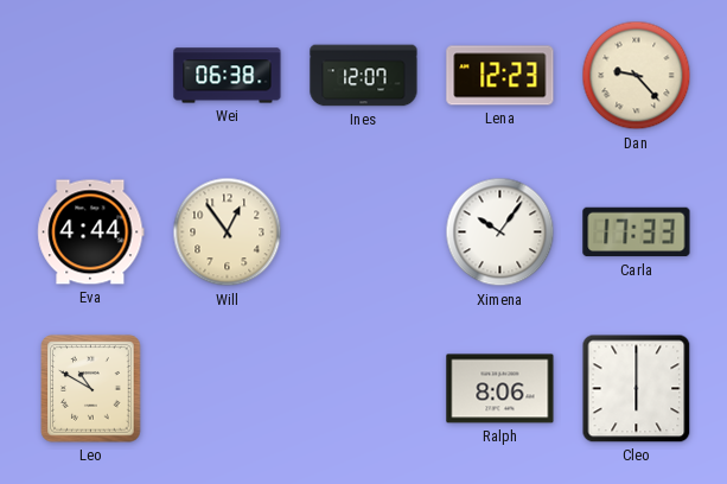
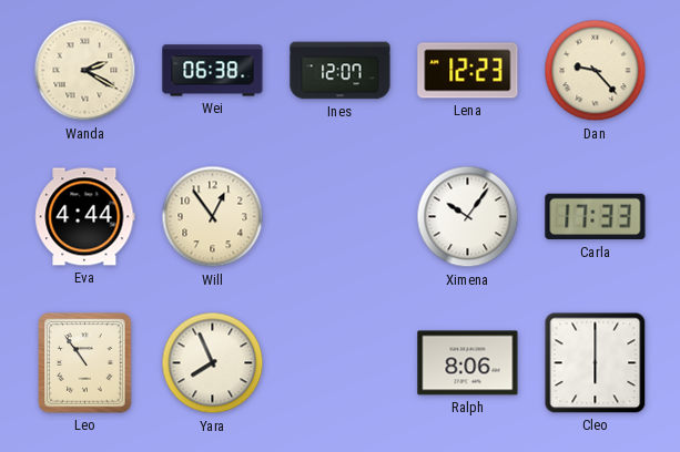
Wanda: none -> 2:20 (85, 71)
Leo: 10:50 -> 10:54 (85, 363)
Yara: none -> 7:56 (213, 363)
